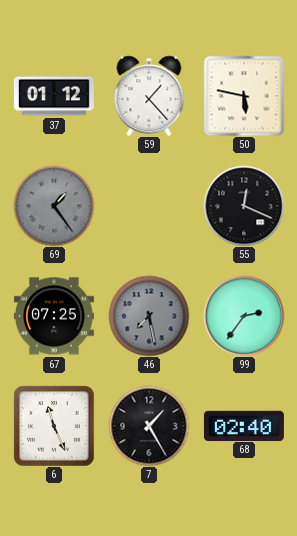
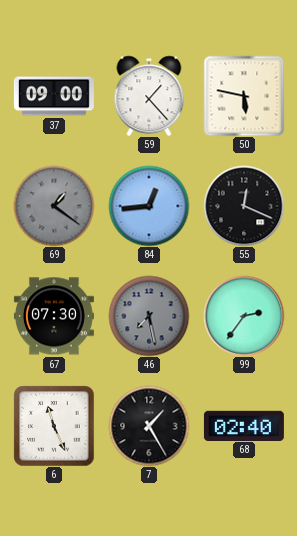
37: 01:12 -> 09:00 (54, 96)
69: 1:24 -> 1:21 (54, 206)
84: none -> 12:44 (149, 206)
67: 07:25 -> 07:30 (54, 316)
